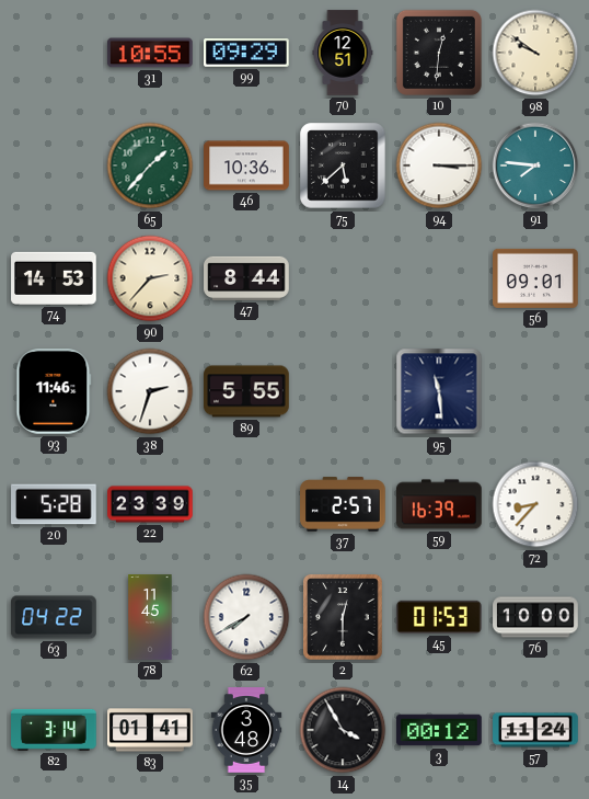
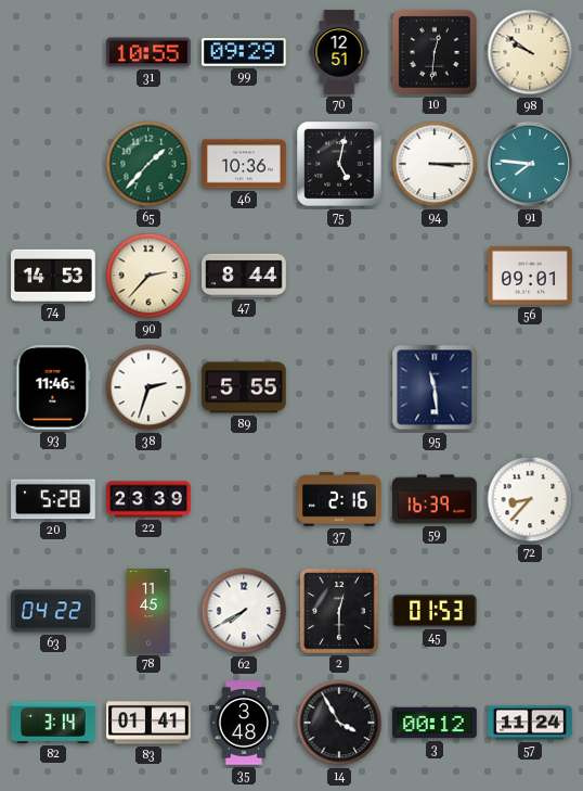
75: 5:38 -> 5:02 (339, 164)
37: 2:57 -> 2:16 (339, 499)
76: 10:00 -> none (535, 617)
